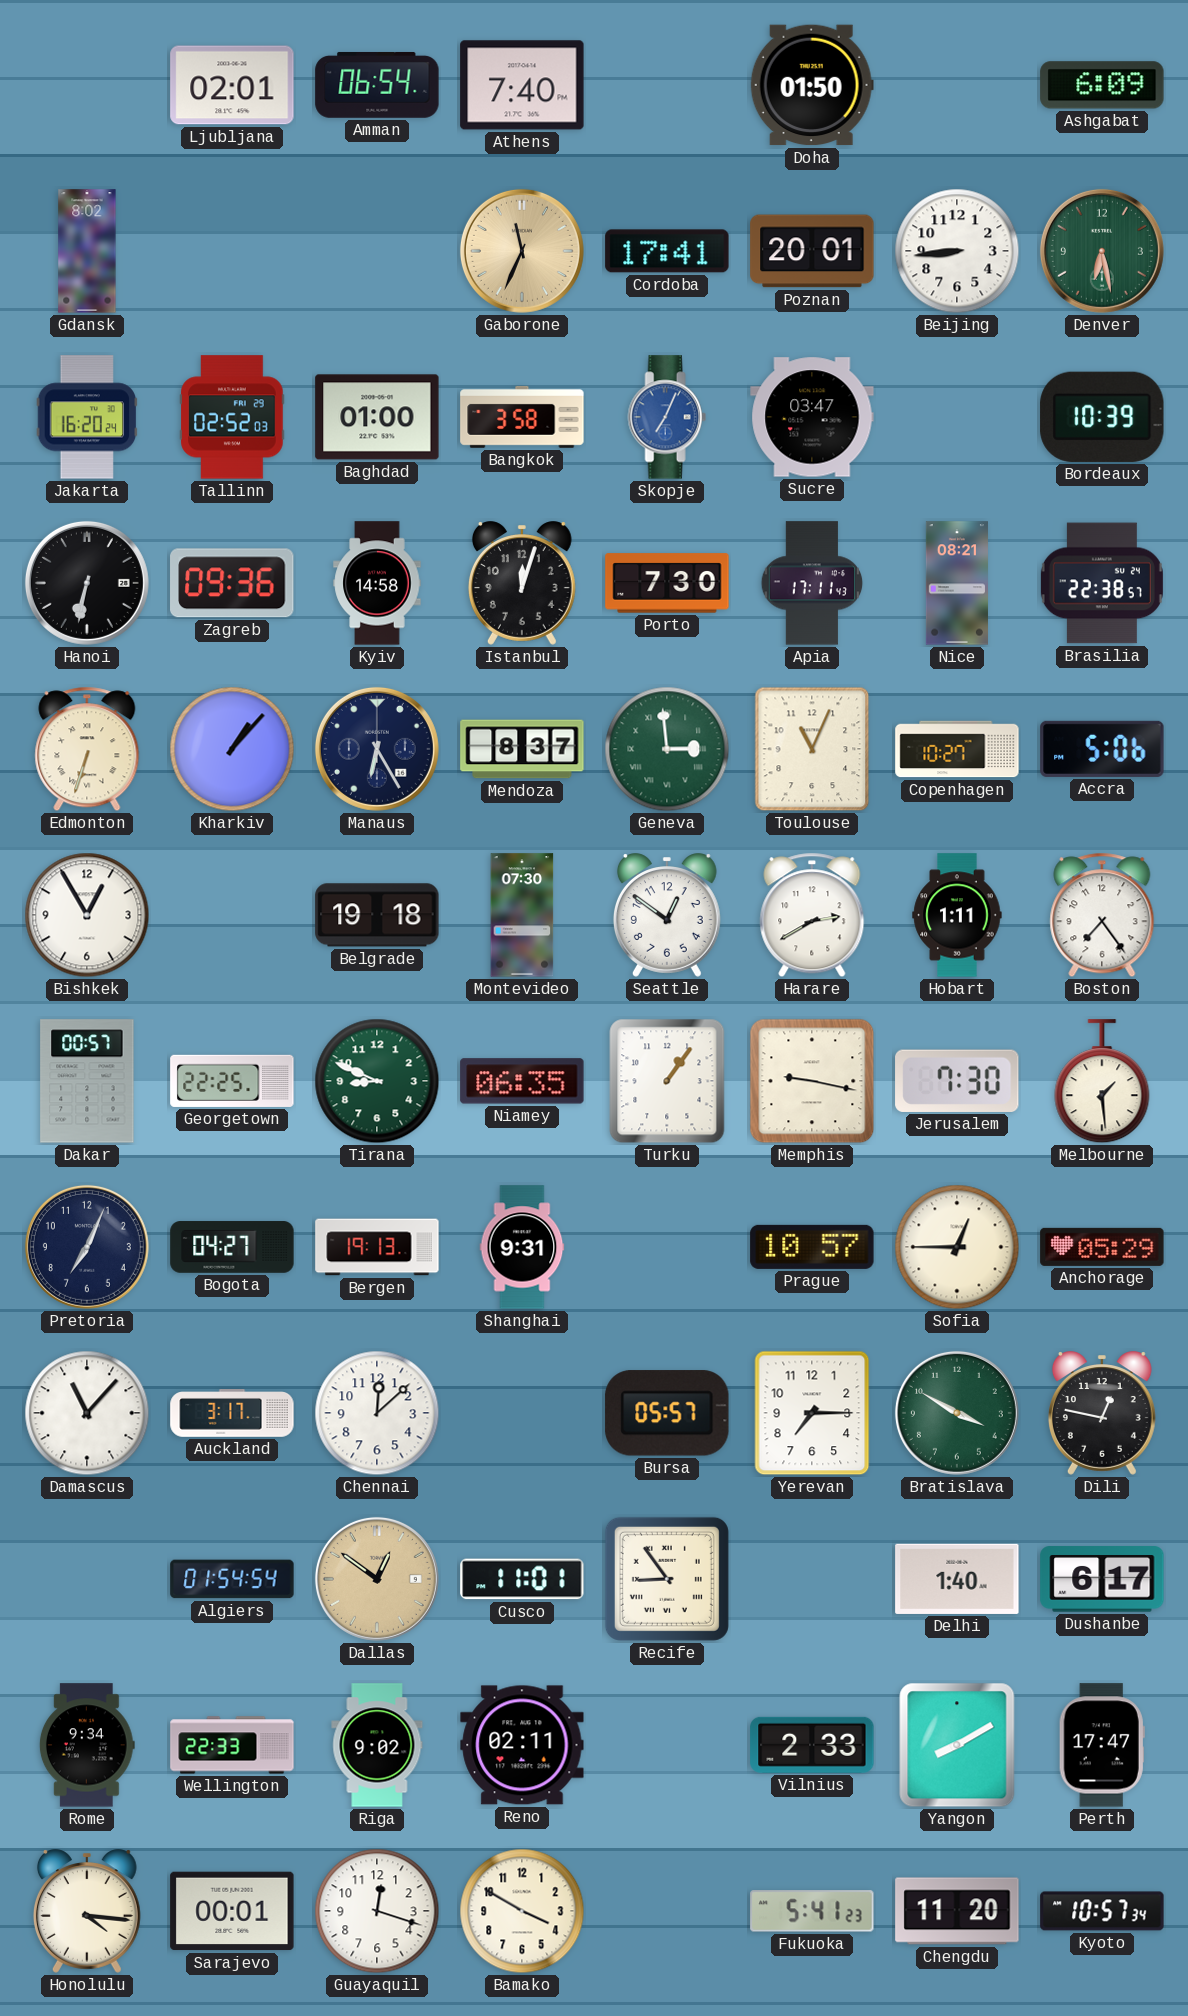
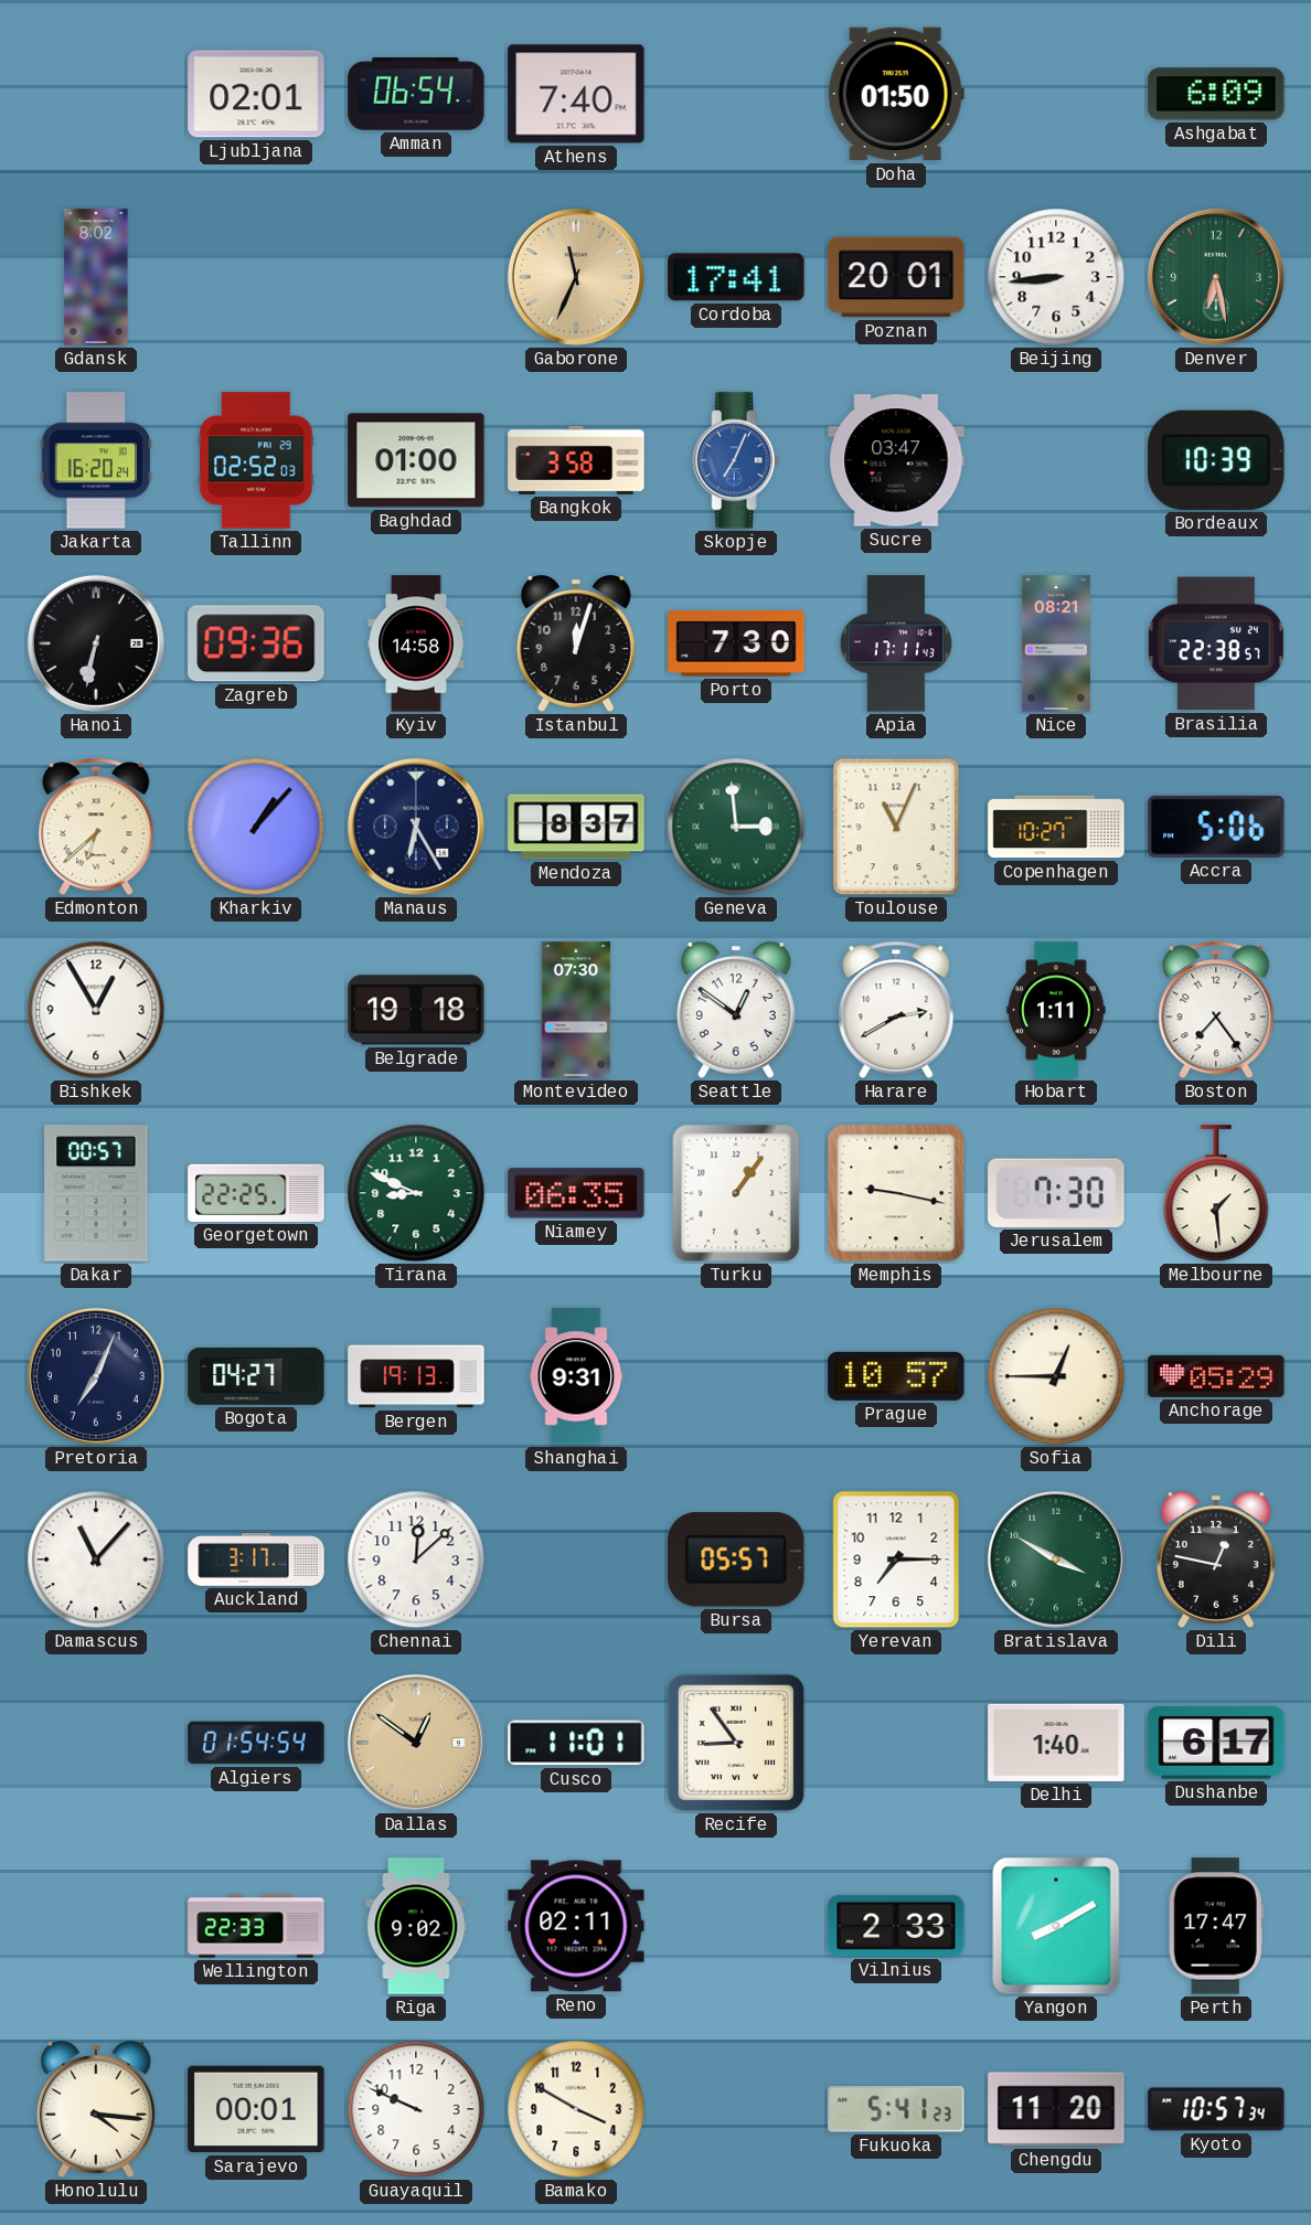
Edmonton: 6:33 -> 6:38 (96, 827)
Rome: 9:34 -> none (87, 1745)
Guayaquil: 12:18 -> 9:49 (416, 2109)
